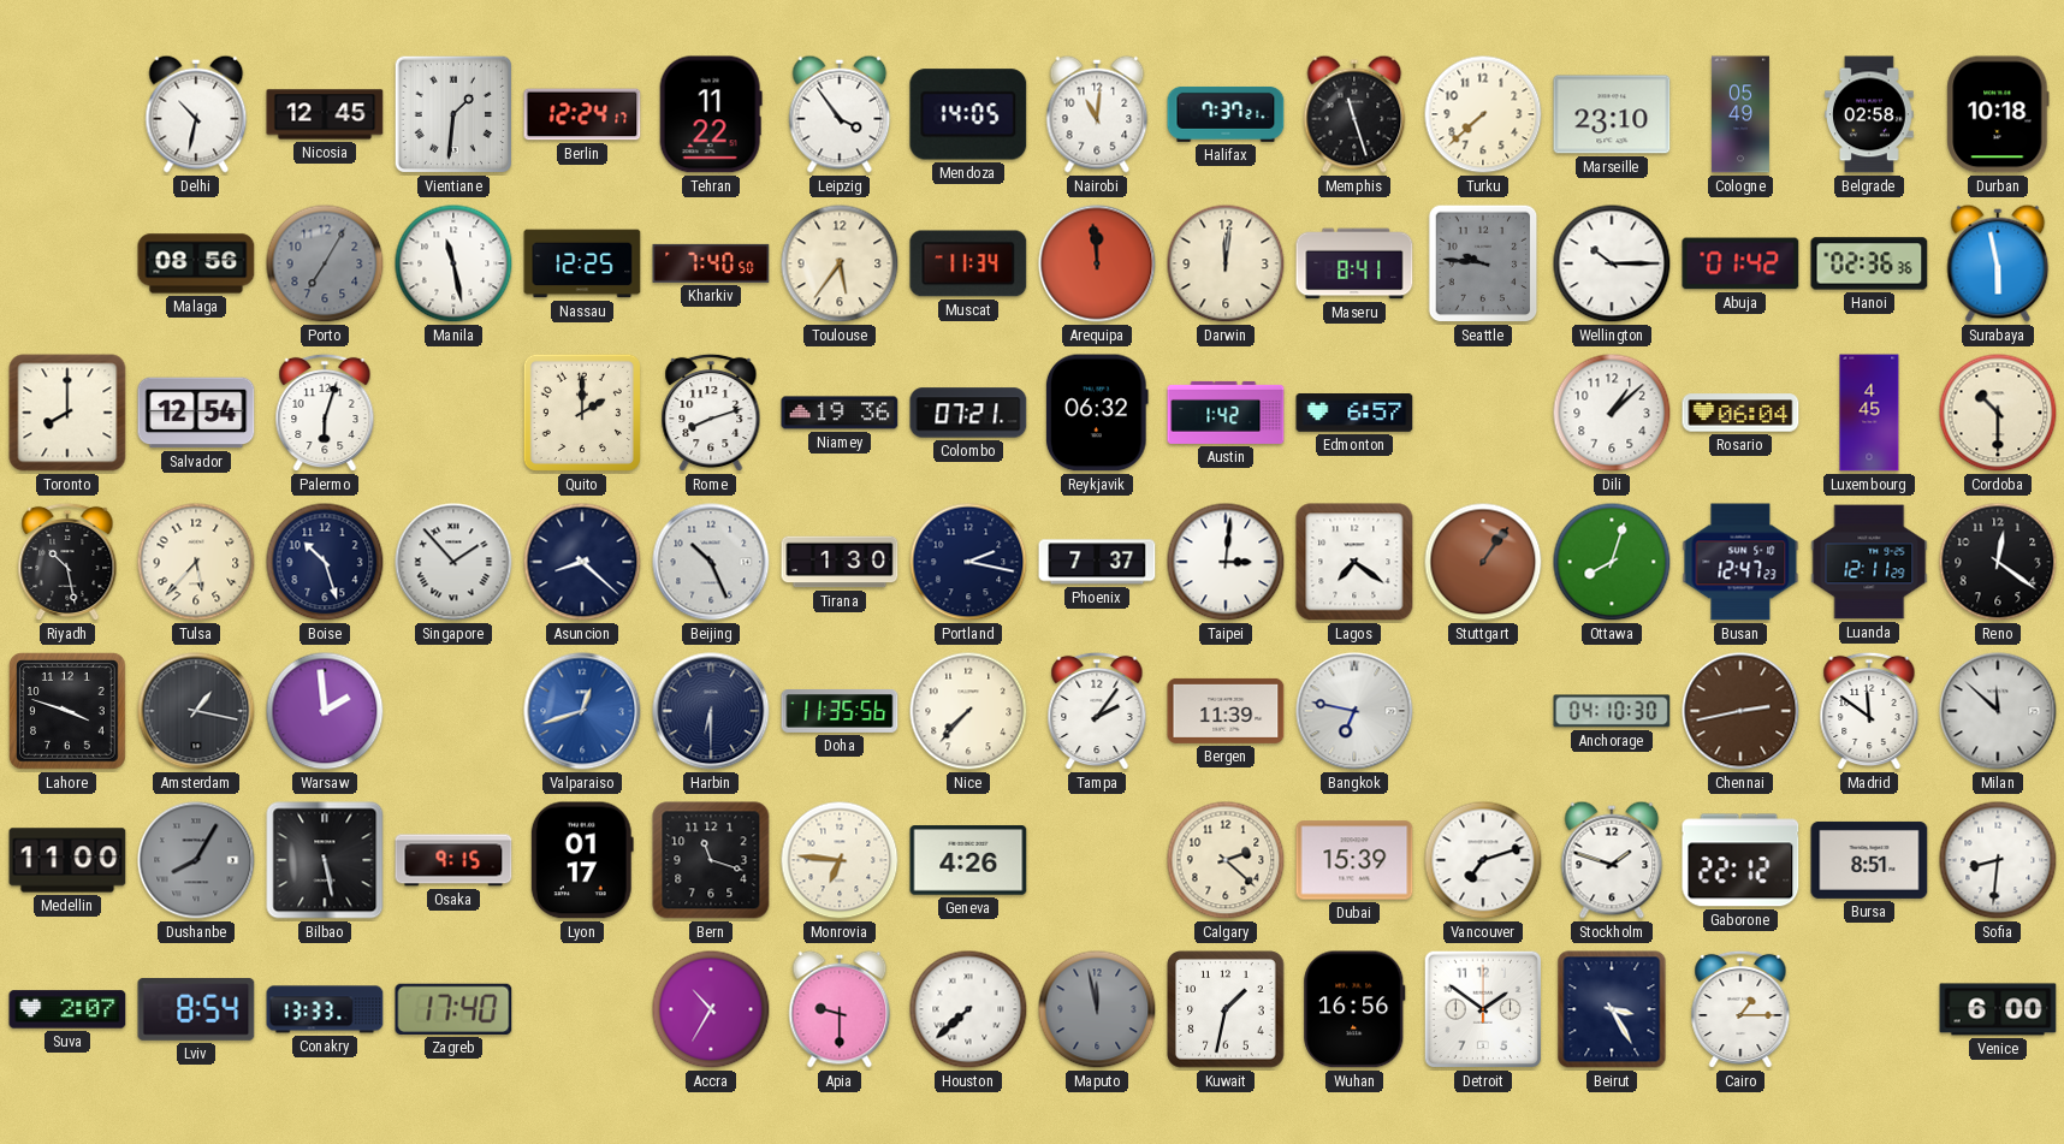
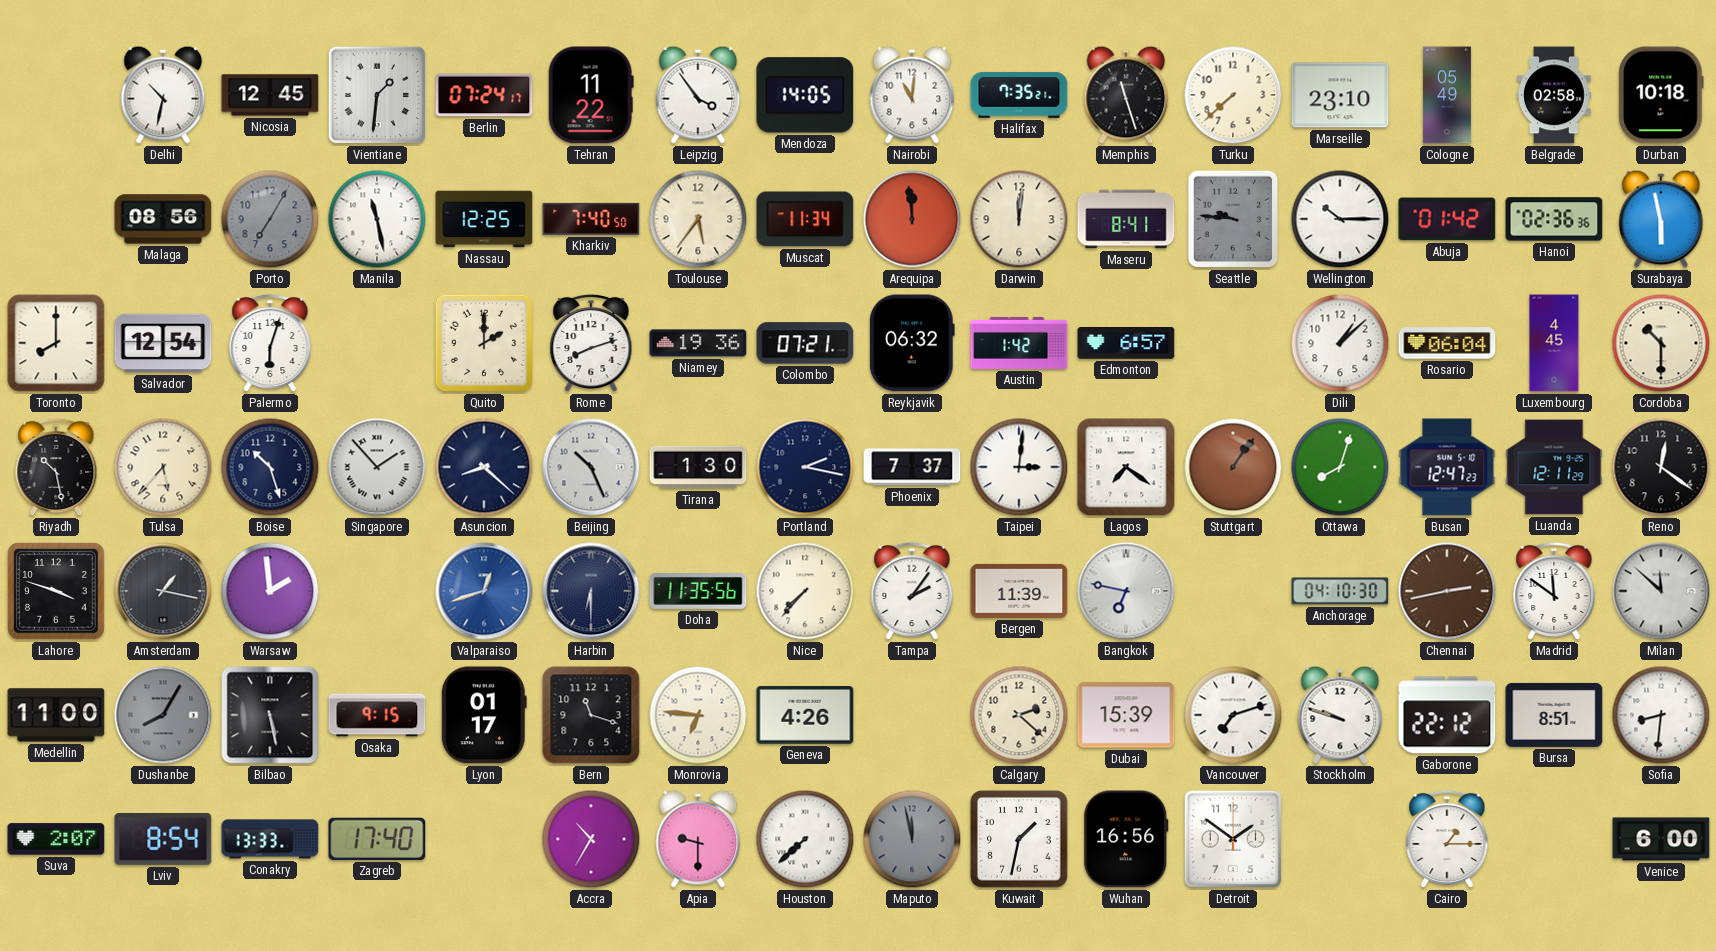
Berlin: 12:24 -> 07:24 (484, 95)
Halifax: 7:37 -> 7:35 (1019, 95)
Stockholm: 1:48 -> 9:48 (1340, 715)
Beirut: 3:25 -> none (1612, 1009)
